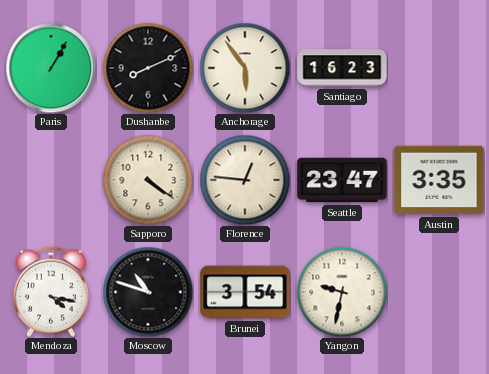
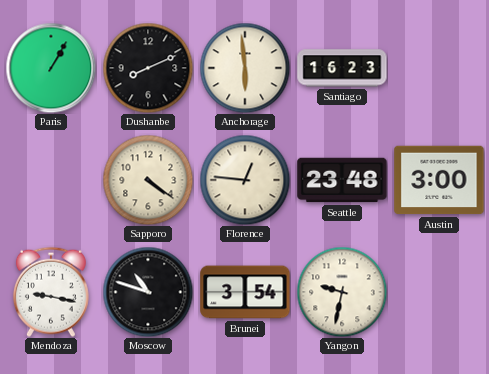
Anchorage: 5:54 -> 5:59 (245, 68)
Seattle: 23:47 -> 23:48 (342, 180)
Austin: 3:35 -> 3:00 (439, 180)
Mendoza: 4:17 -> 9:17 (51, 292)
